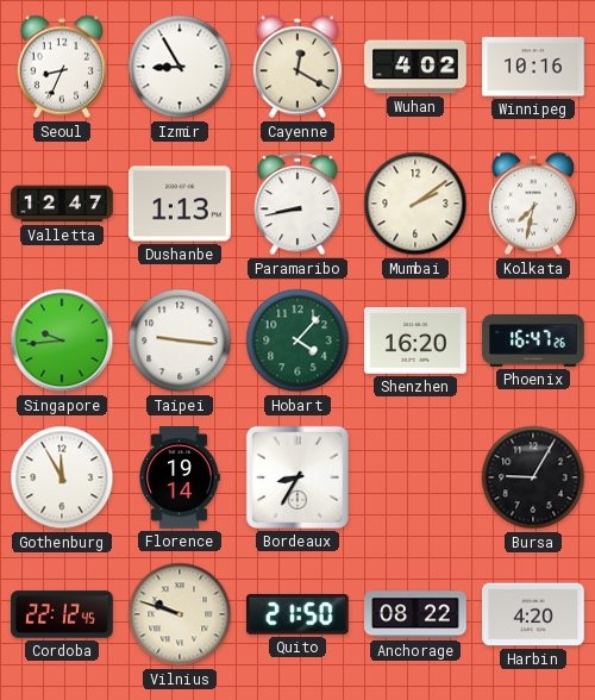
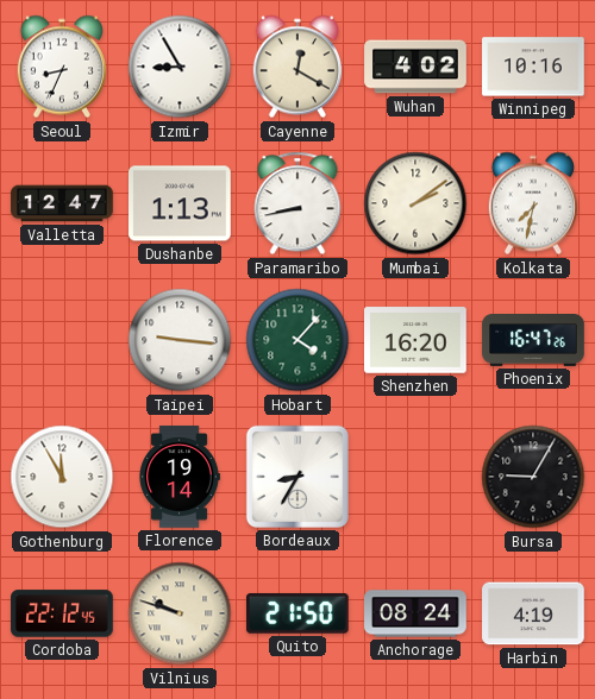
Singapore: 9:44 -> none (62, 340)
Anchorage: 08:22 -> 08:24 (415, 613)
Harbin: 4:20 -> 4:19 (533, 613)
